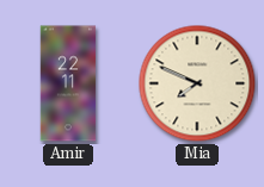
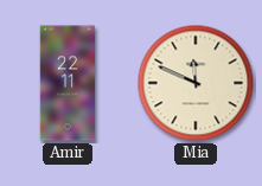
Mia: 7:49 -> 11:49 (196, 83)
